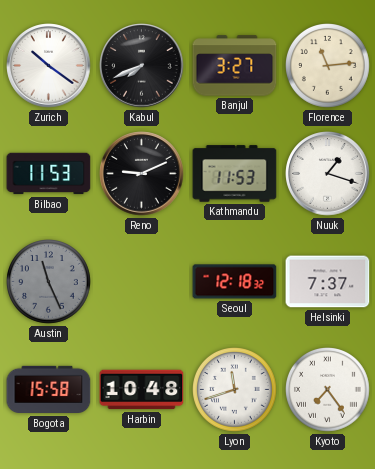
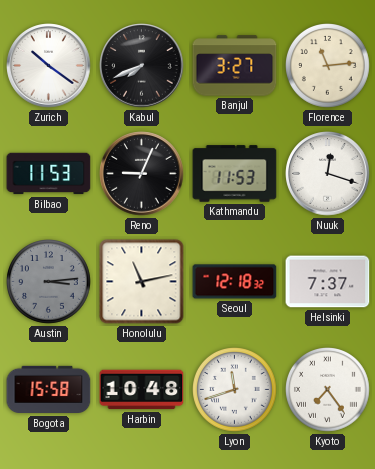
Reno: 9:11 -> 9:04 (142, 174)
Nuuk: 1:18 -> 12:18 (328, 174)
Austin: 11:26 -> 3:14 (49, 282)
Honolulu: none -> 11:13 (142, 282)
